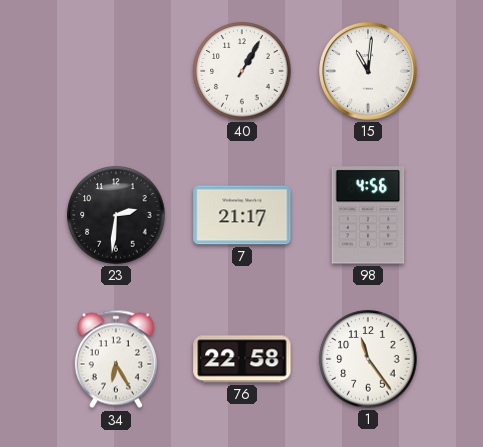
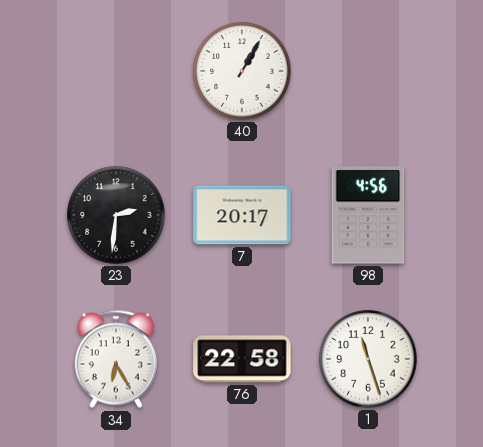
15: 11:01 -> none (368, 71)
7: 21:17 -> 20:17 (242, 215)
1: 11:24 -> 11:27 (368, 359)
